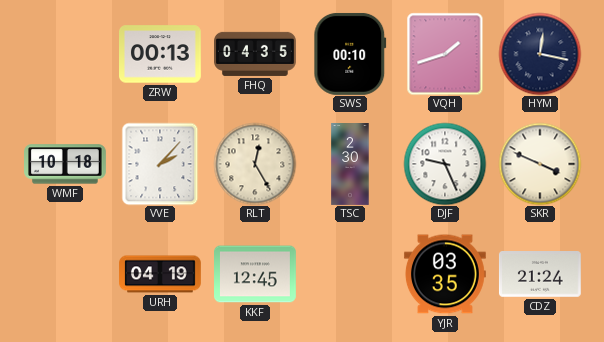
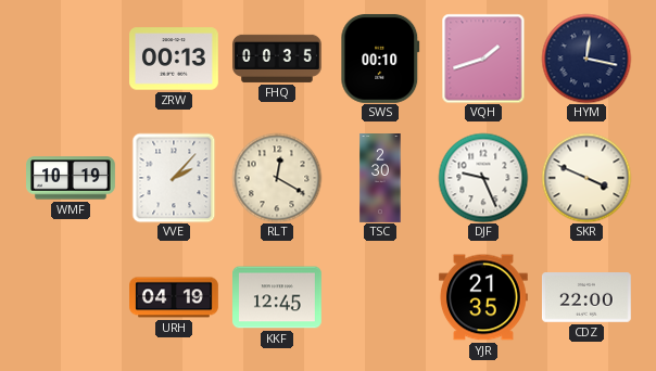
FHQ: 04:35 -> 00:35 (278, 59)
WMF: 10:18 -> 10:19 (72, 178)
RLT: 12:25 -> 12:20 (277, 178)
YJR: 03:35 -> 21:35 (483, 297)
CDZ: 21:24 -> 22:00 (586, 298)
